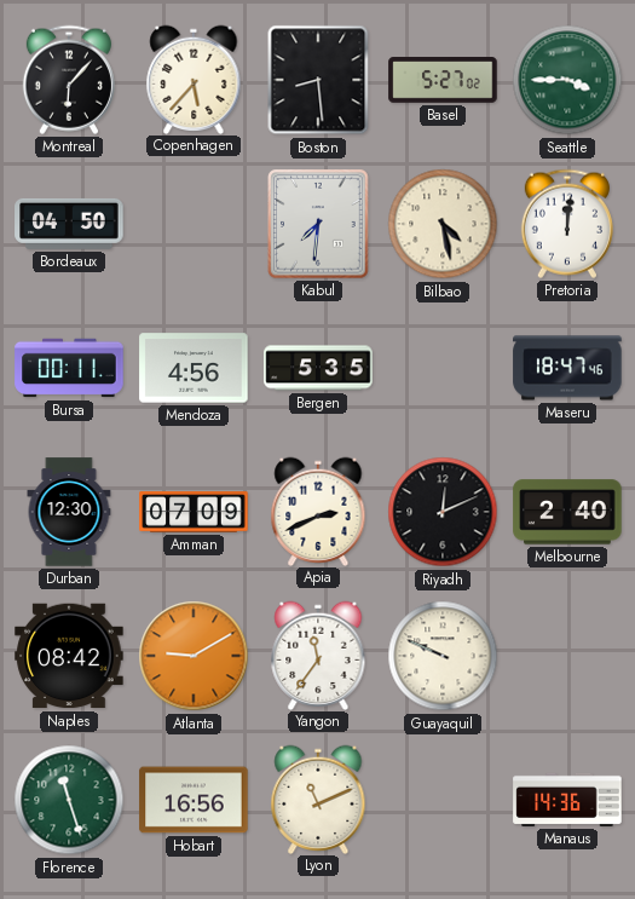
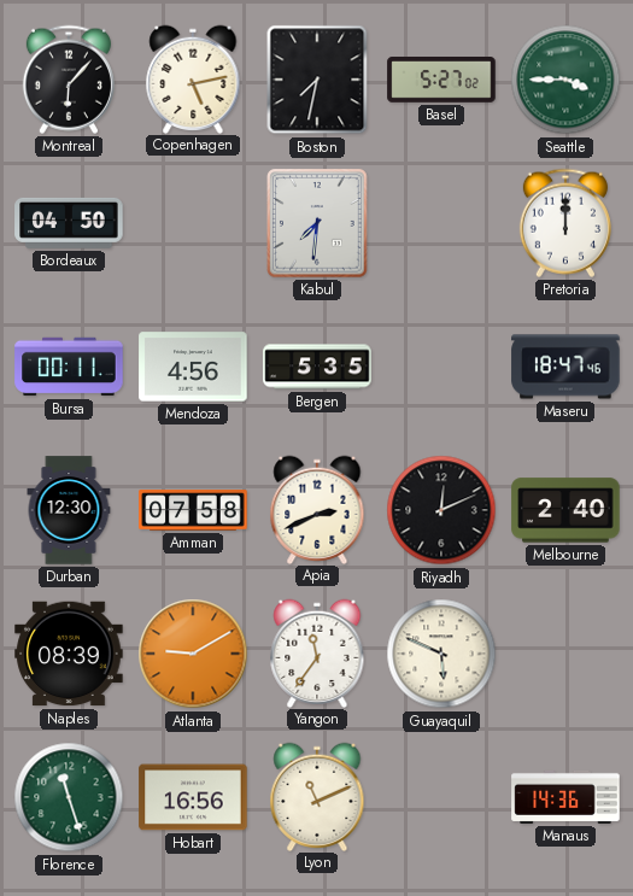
Copenhagen: 5:37 -> 5:13 (193, 78)
Boston: 8:29 -> 7:32 (317, 80)
Bilbao: 4:28 -> none (443, 224)
Pretoria: 12:01 -> 12:00 (565, 223)
Amman: 07:09 -> 07:58 (193, 510)
Naples: 08:42 -> 08:39 (69, 654)
Guayaquil: 9:49 -> 5:49 (441, 654)
